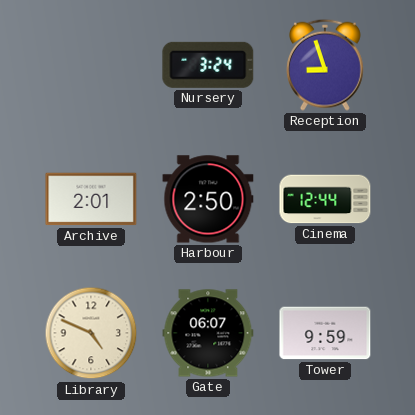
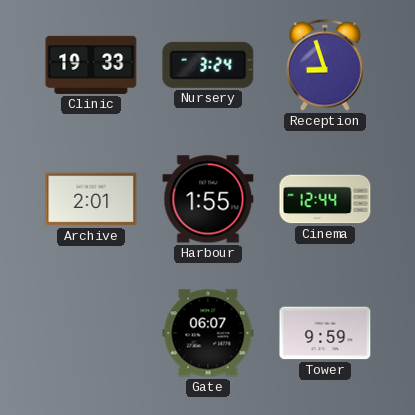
Clinic: none -> 19:33 (91, 65)
Harbour: 2:50 -> 1:55 (208, 199)
Library: 4:49 -> none (91, 333)
